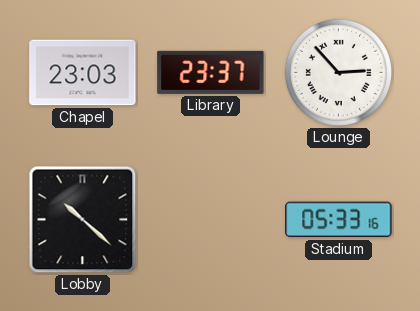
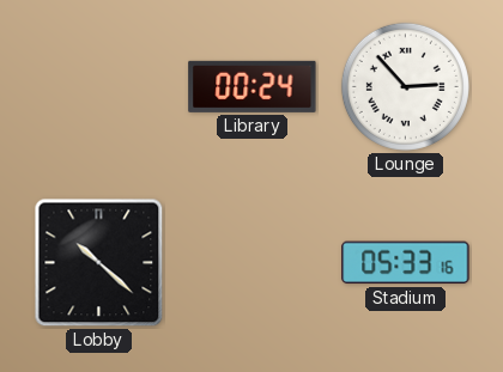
Chapel: 23:03 -> none (83, 73)
Library: 23:37 -> 00:24 (253, 86)
